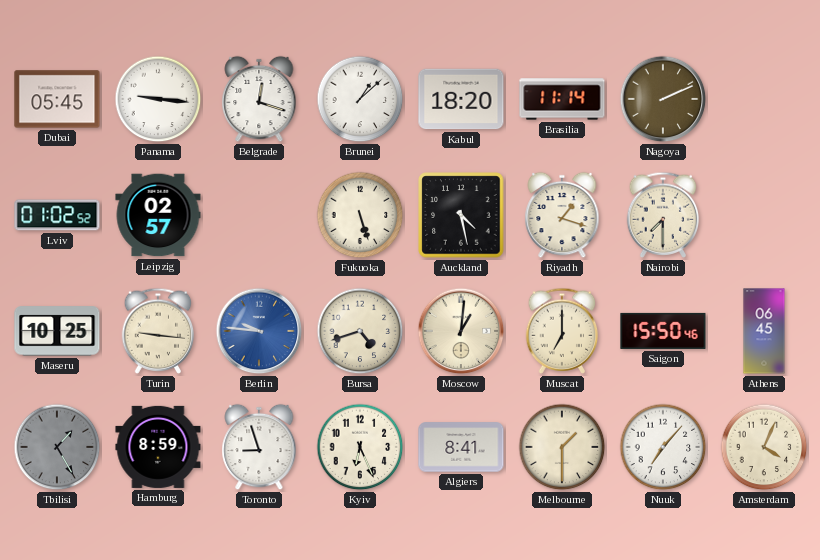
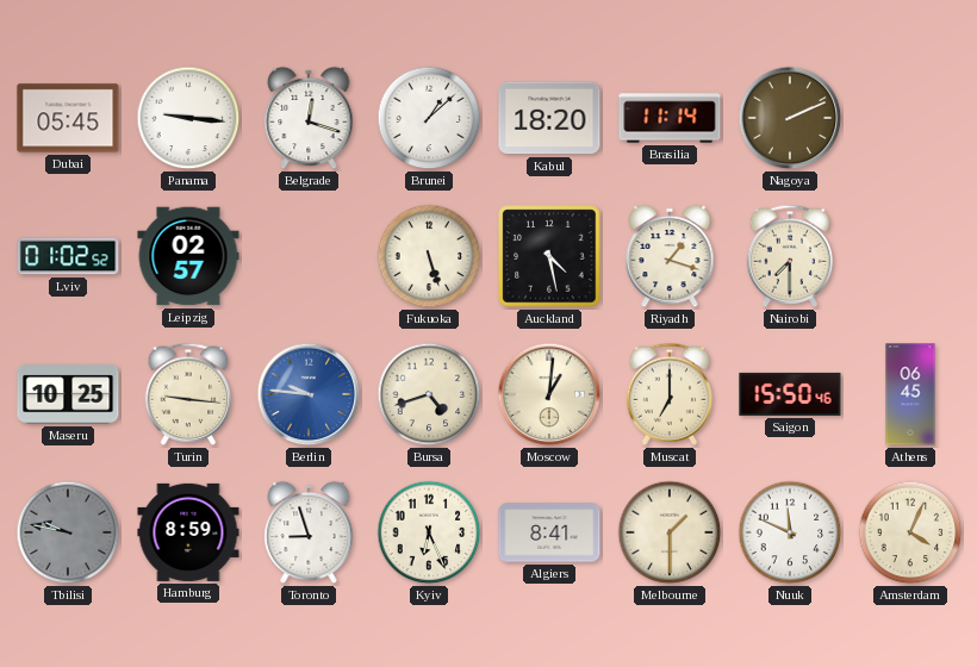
Tbilisi: 1:25 -> 9:47 (68, 532)
Nuuk: 7:07 -> 11:49 (790, 532)
